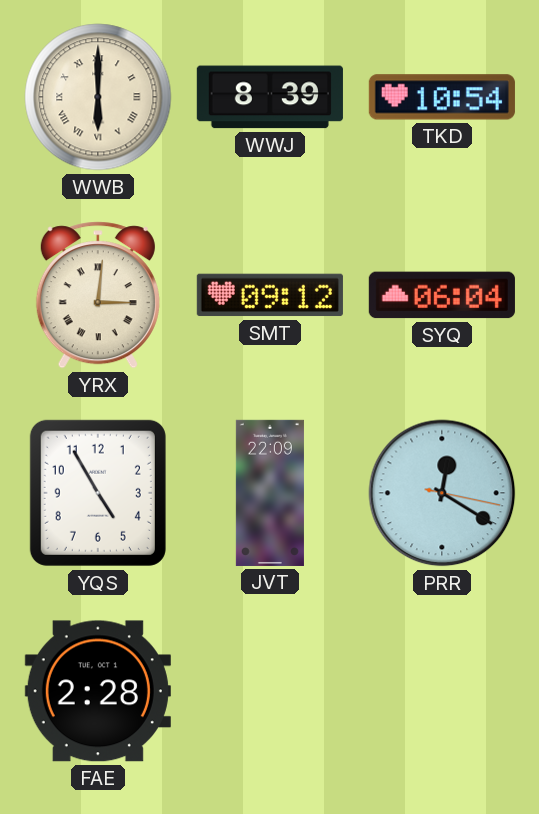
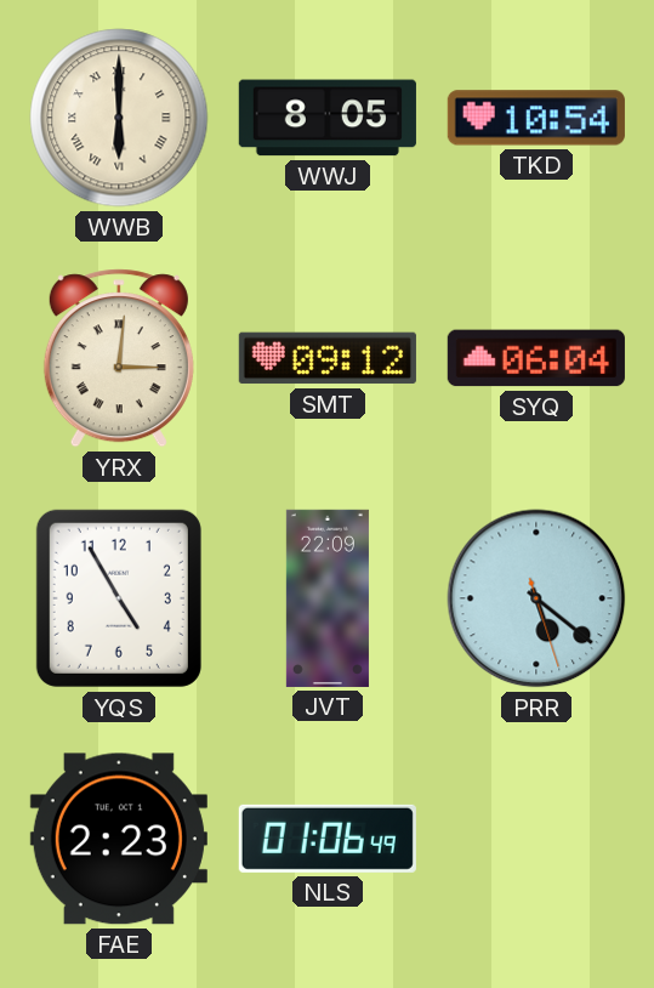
WWJ: 8:39 -> 8:05 (328, 118)
PRR: 12:20 -> 5:21 (536, 598)
FAE: 2:28 -> 2:23 (119, 839)
NLS: none -> 01:06 (328, 839)
